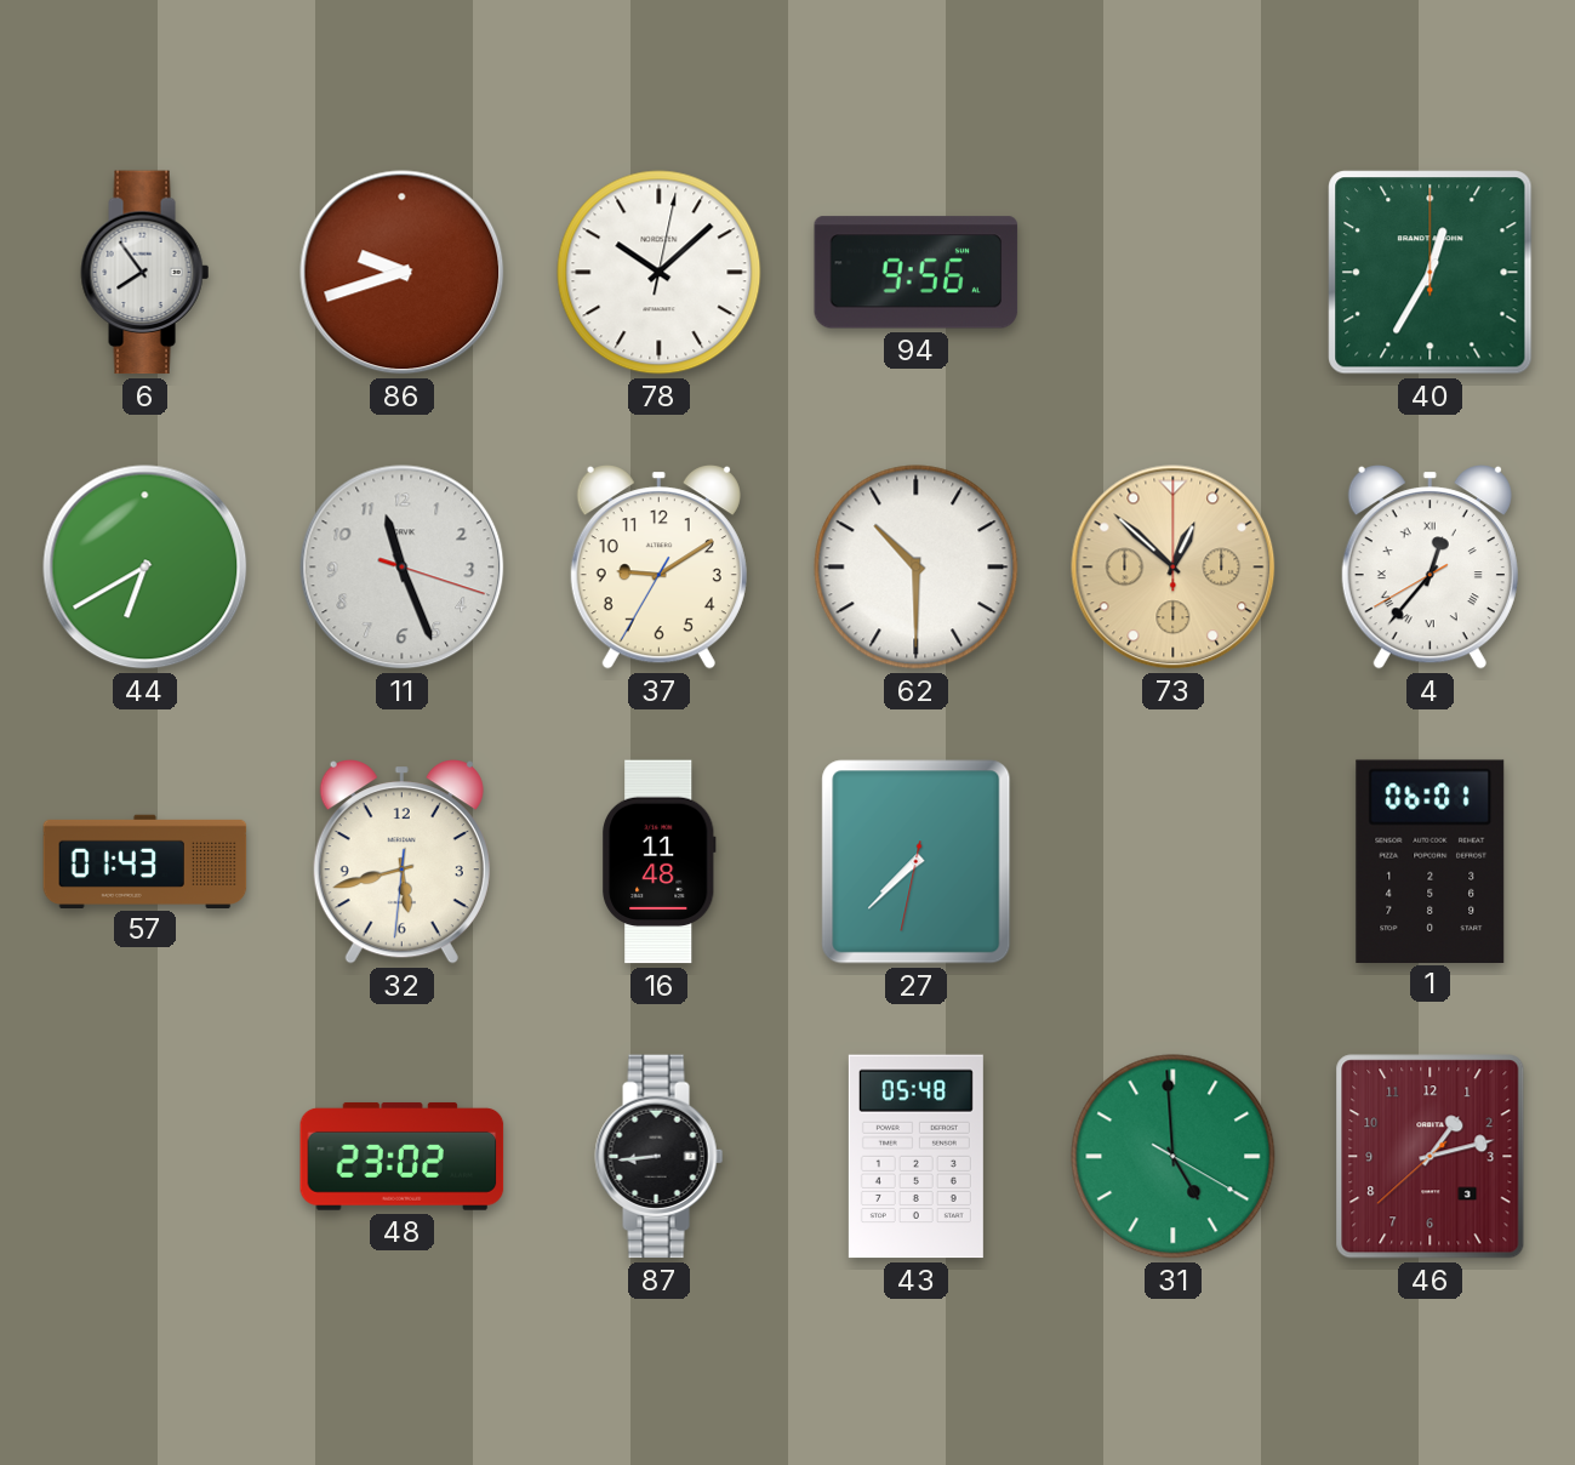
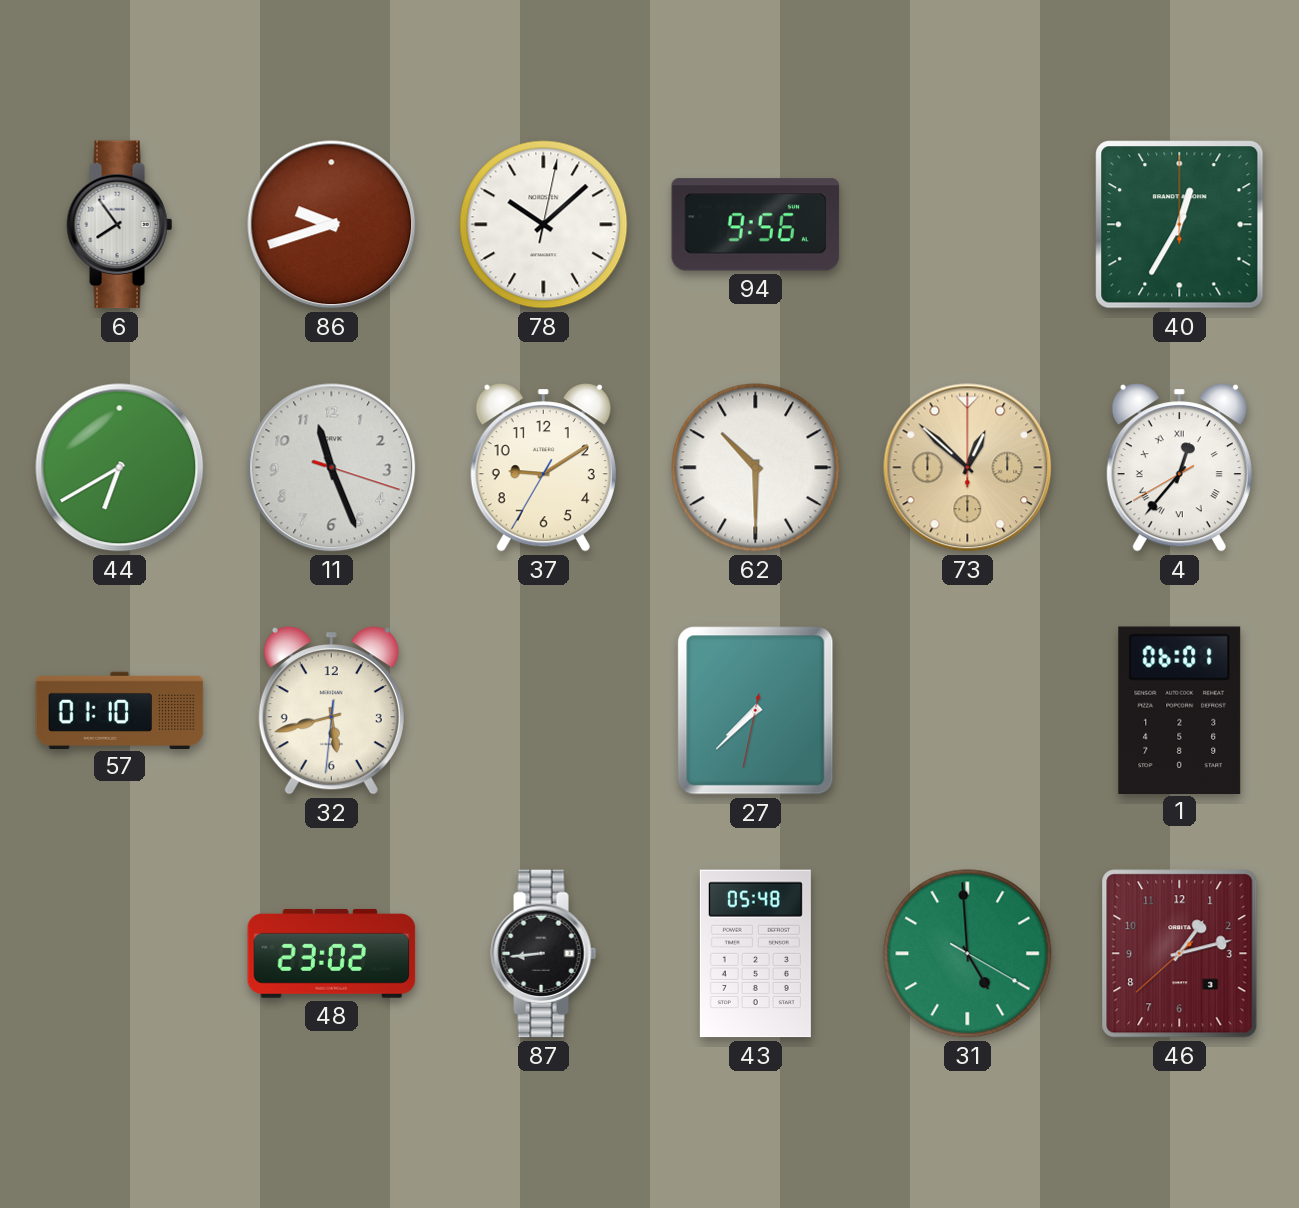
57: 01:43 -> 01:10 (120, 710)
16: 11:48 -> none (660, 862)
